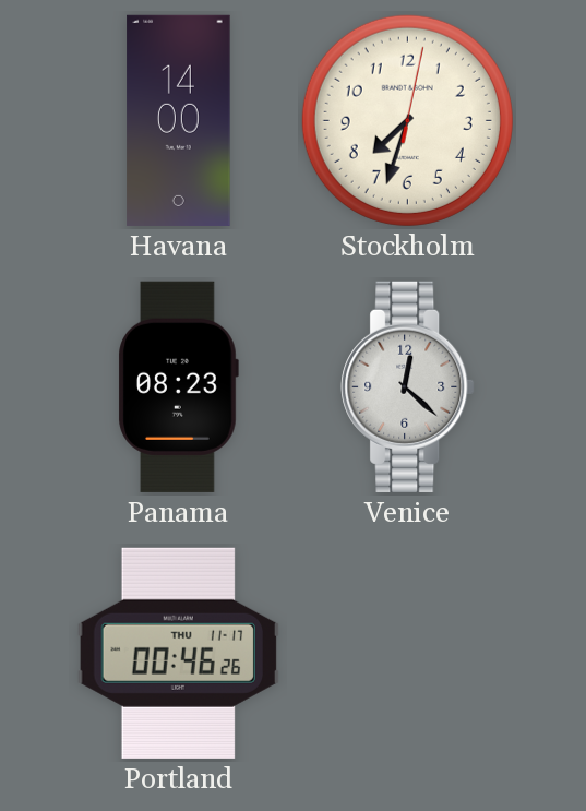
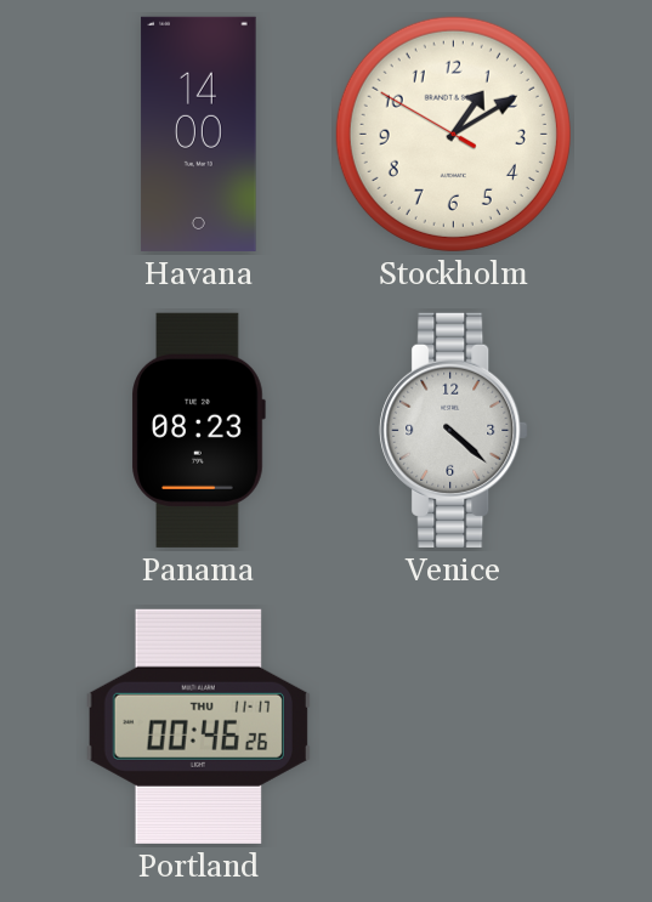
Stockholm: 7:33 -> 1:09 (453, 134)
Venice: 12:22 -> 4:22 (454, 430)
